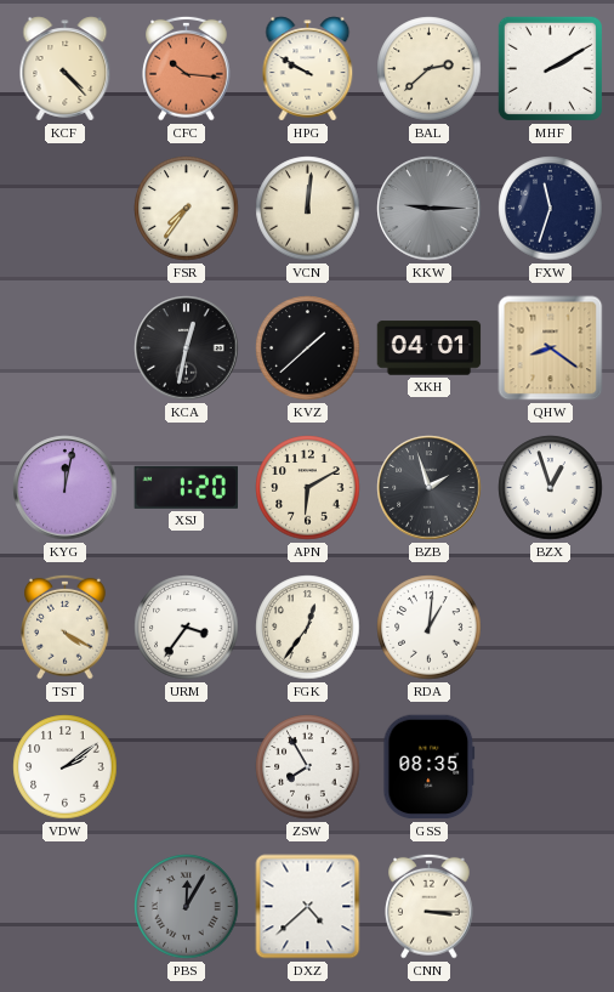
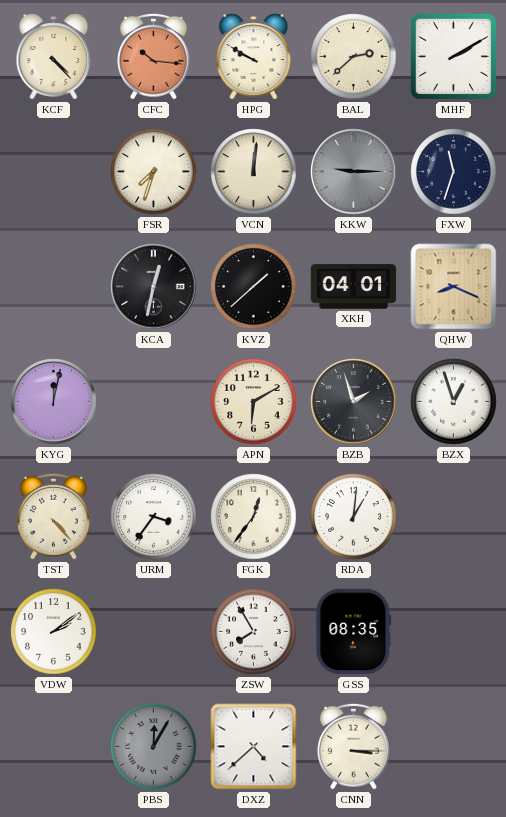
FSR: 7:36 -> 7:33 (154, 172)
QHW: 8:21 -> 8:19 (454, 287)
XSJ: 1:20 -> none (186, 487)
TST: 4:20 -> 4:23 (54, 516)
